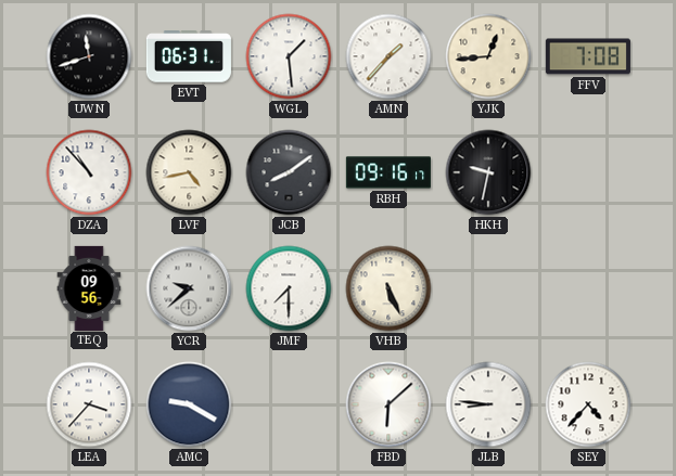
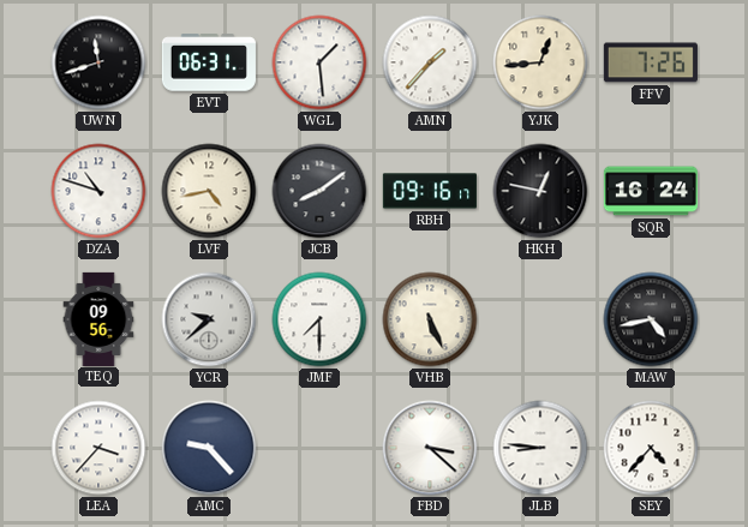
FFV: 7:08 -> 7:26 (651, 62)
DZA: 10:53 -> 10:48 (98, 191)
HKH: 9:32 -> 12:47 (540, 191)
SQR: none -> 16:24 (651, 191)
MAW: none -> 4:43 (651, 319)
AMC: 9:20 -> 9:23 (209, 448)
FBD: 6:08 -> 3:22 (430, 448)
